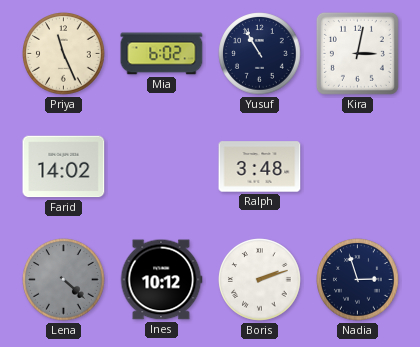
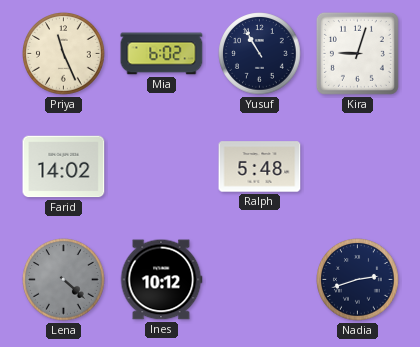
Kira: 3:02 -> 9:03 (357, 53)
Ralph: 3:48 -> 5:48 (260, 167)
Boris: 2:12 -> none (260, 280)
Nadia: 2:57 -> 2:42 (358, 280)
